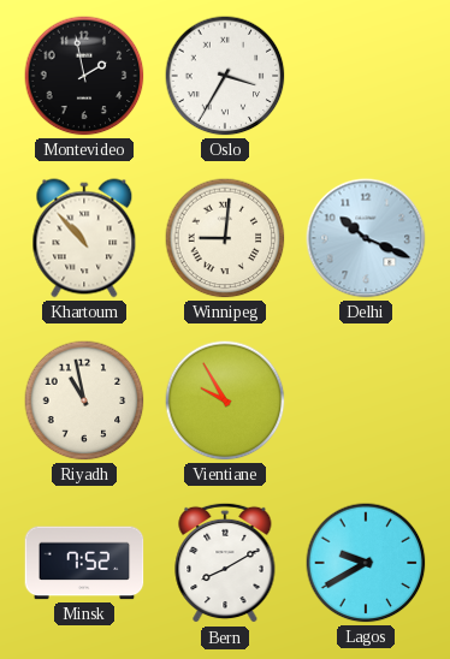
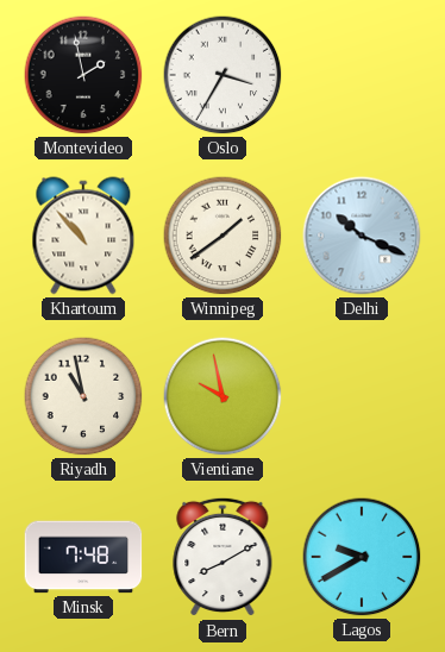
Winnipeg: 9:01 -> 1:39 (223, 236)
Vientiane: 9:55 -> 9:58 (223, 396)
Minsk: 7:52 -> 7:48 (83, 557)
